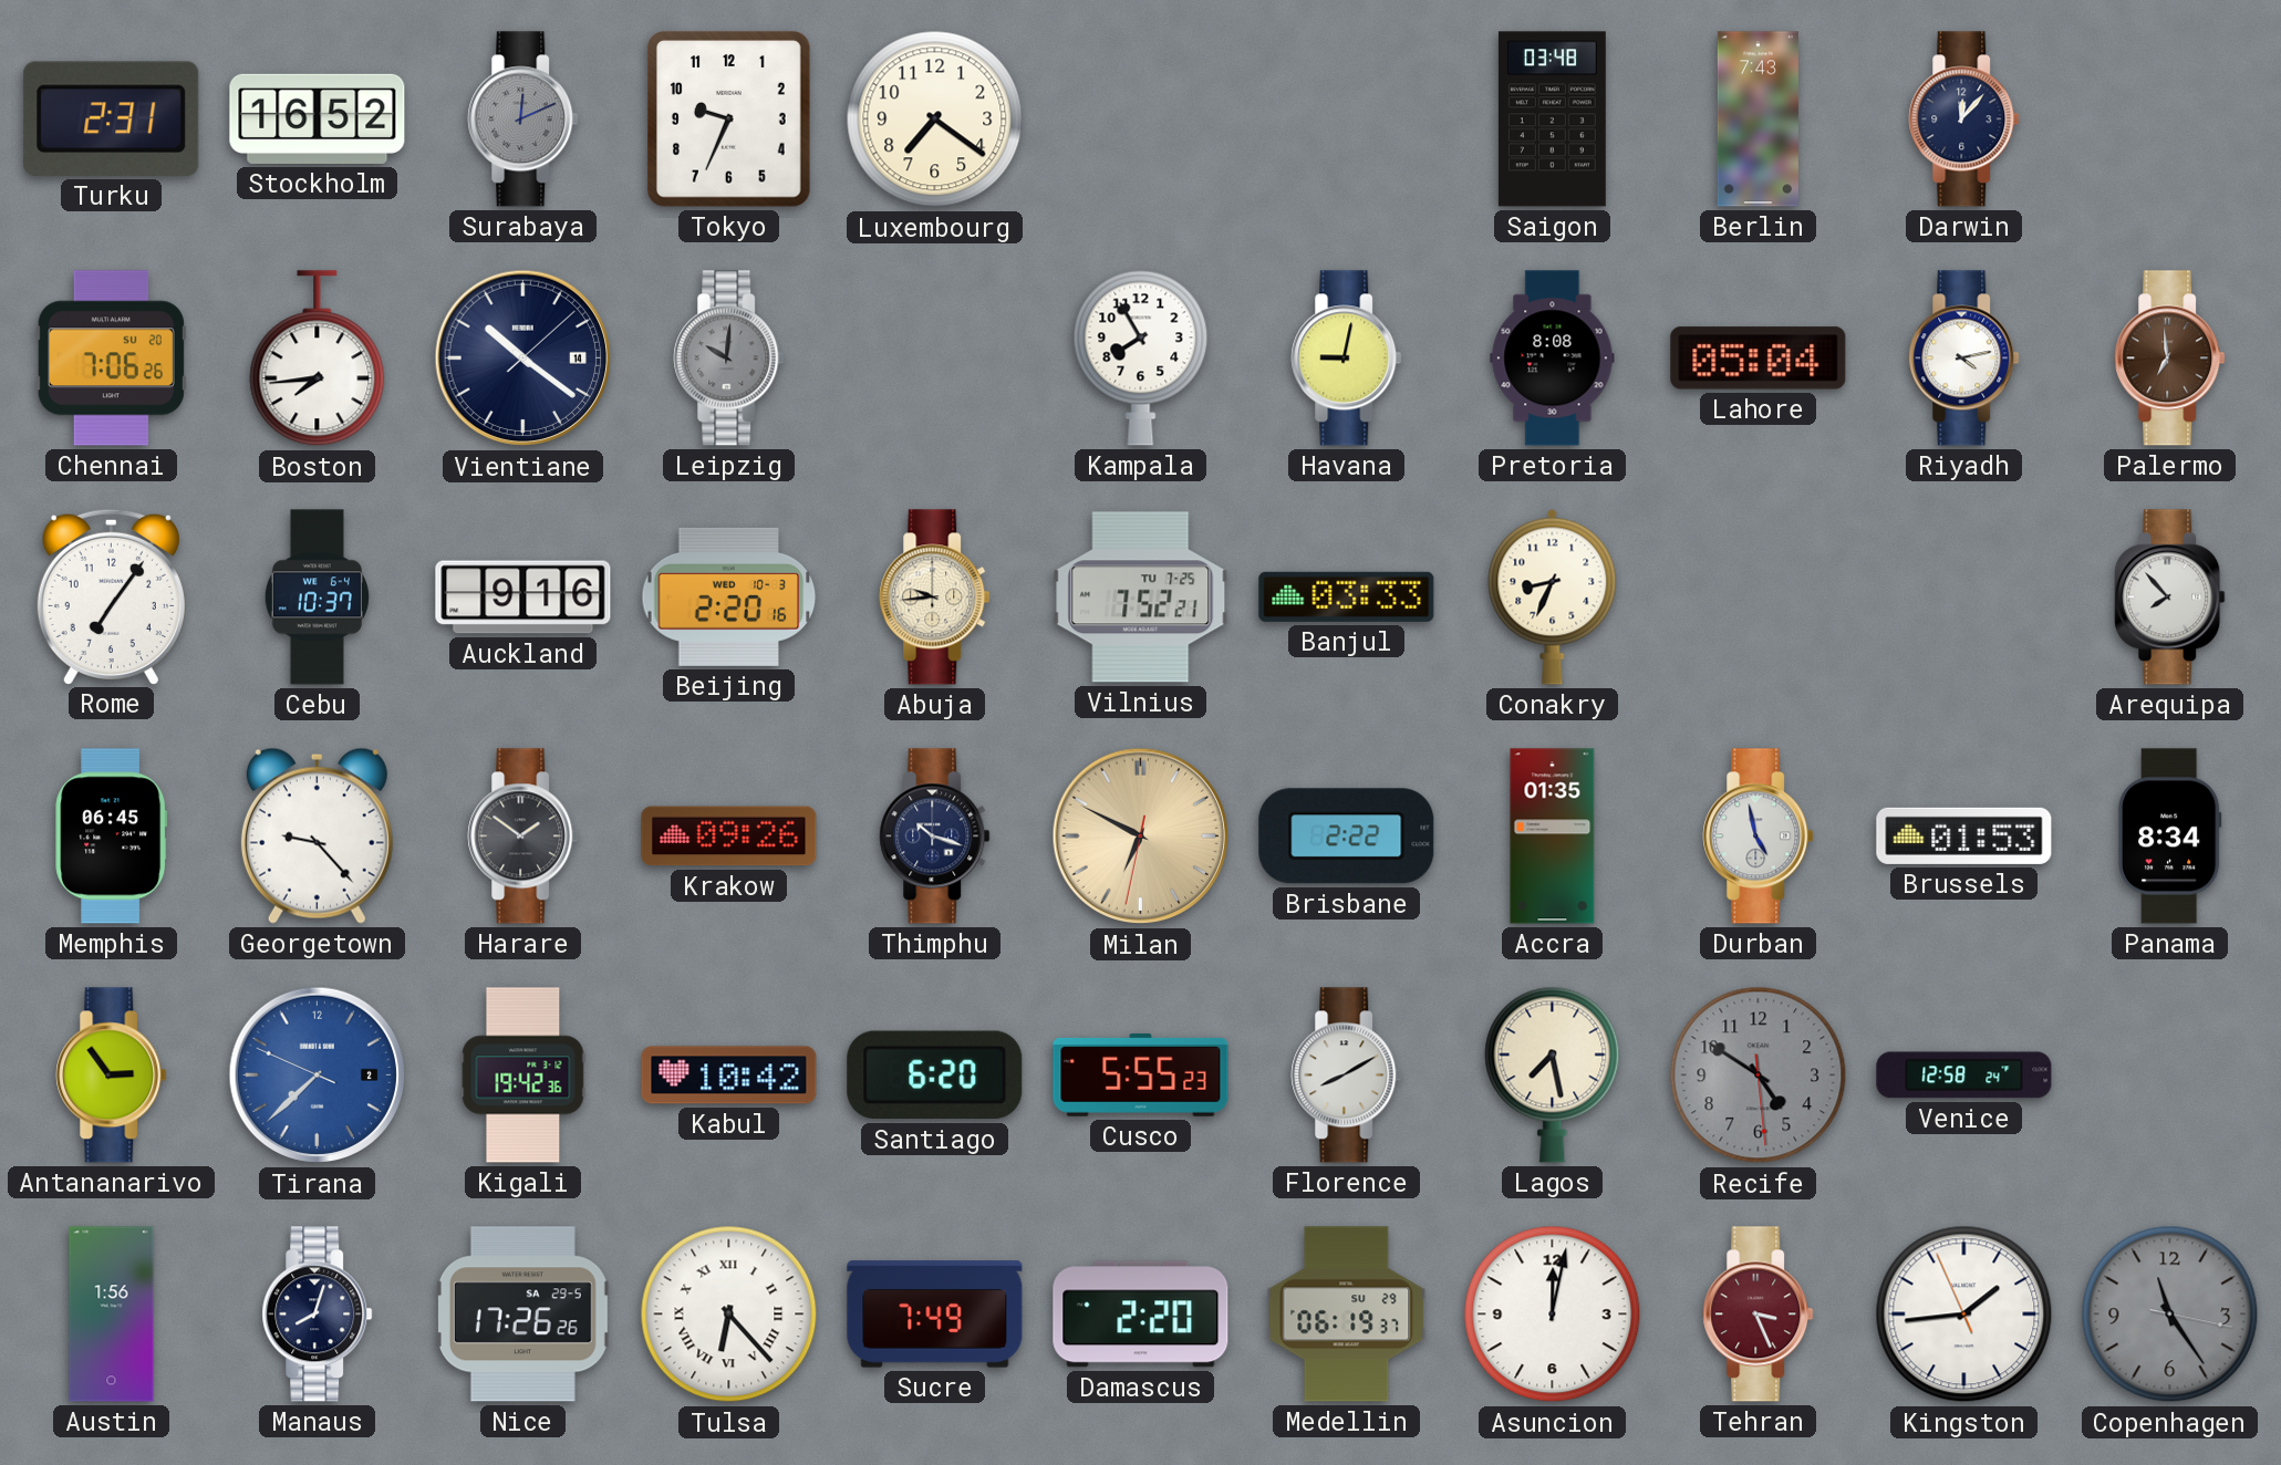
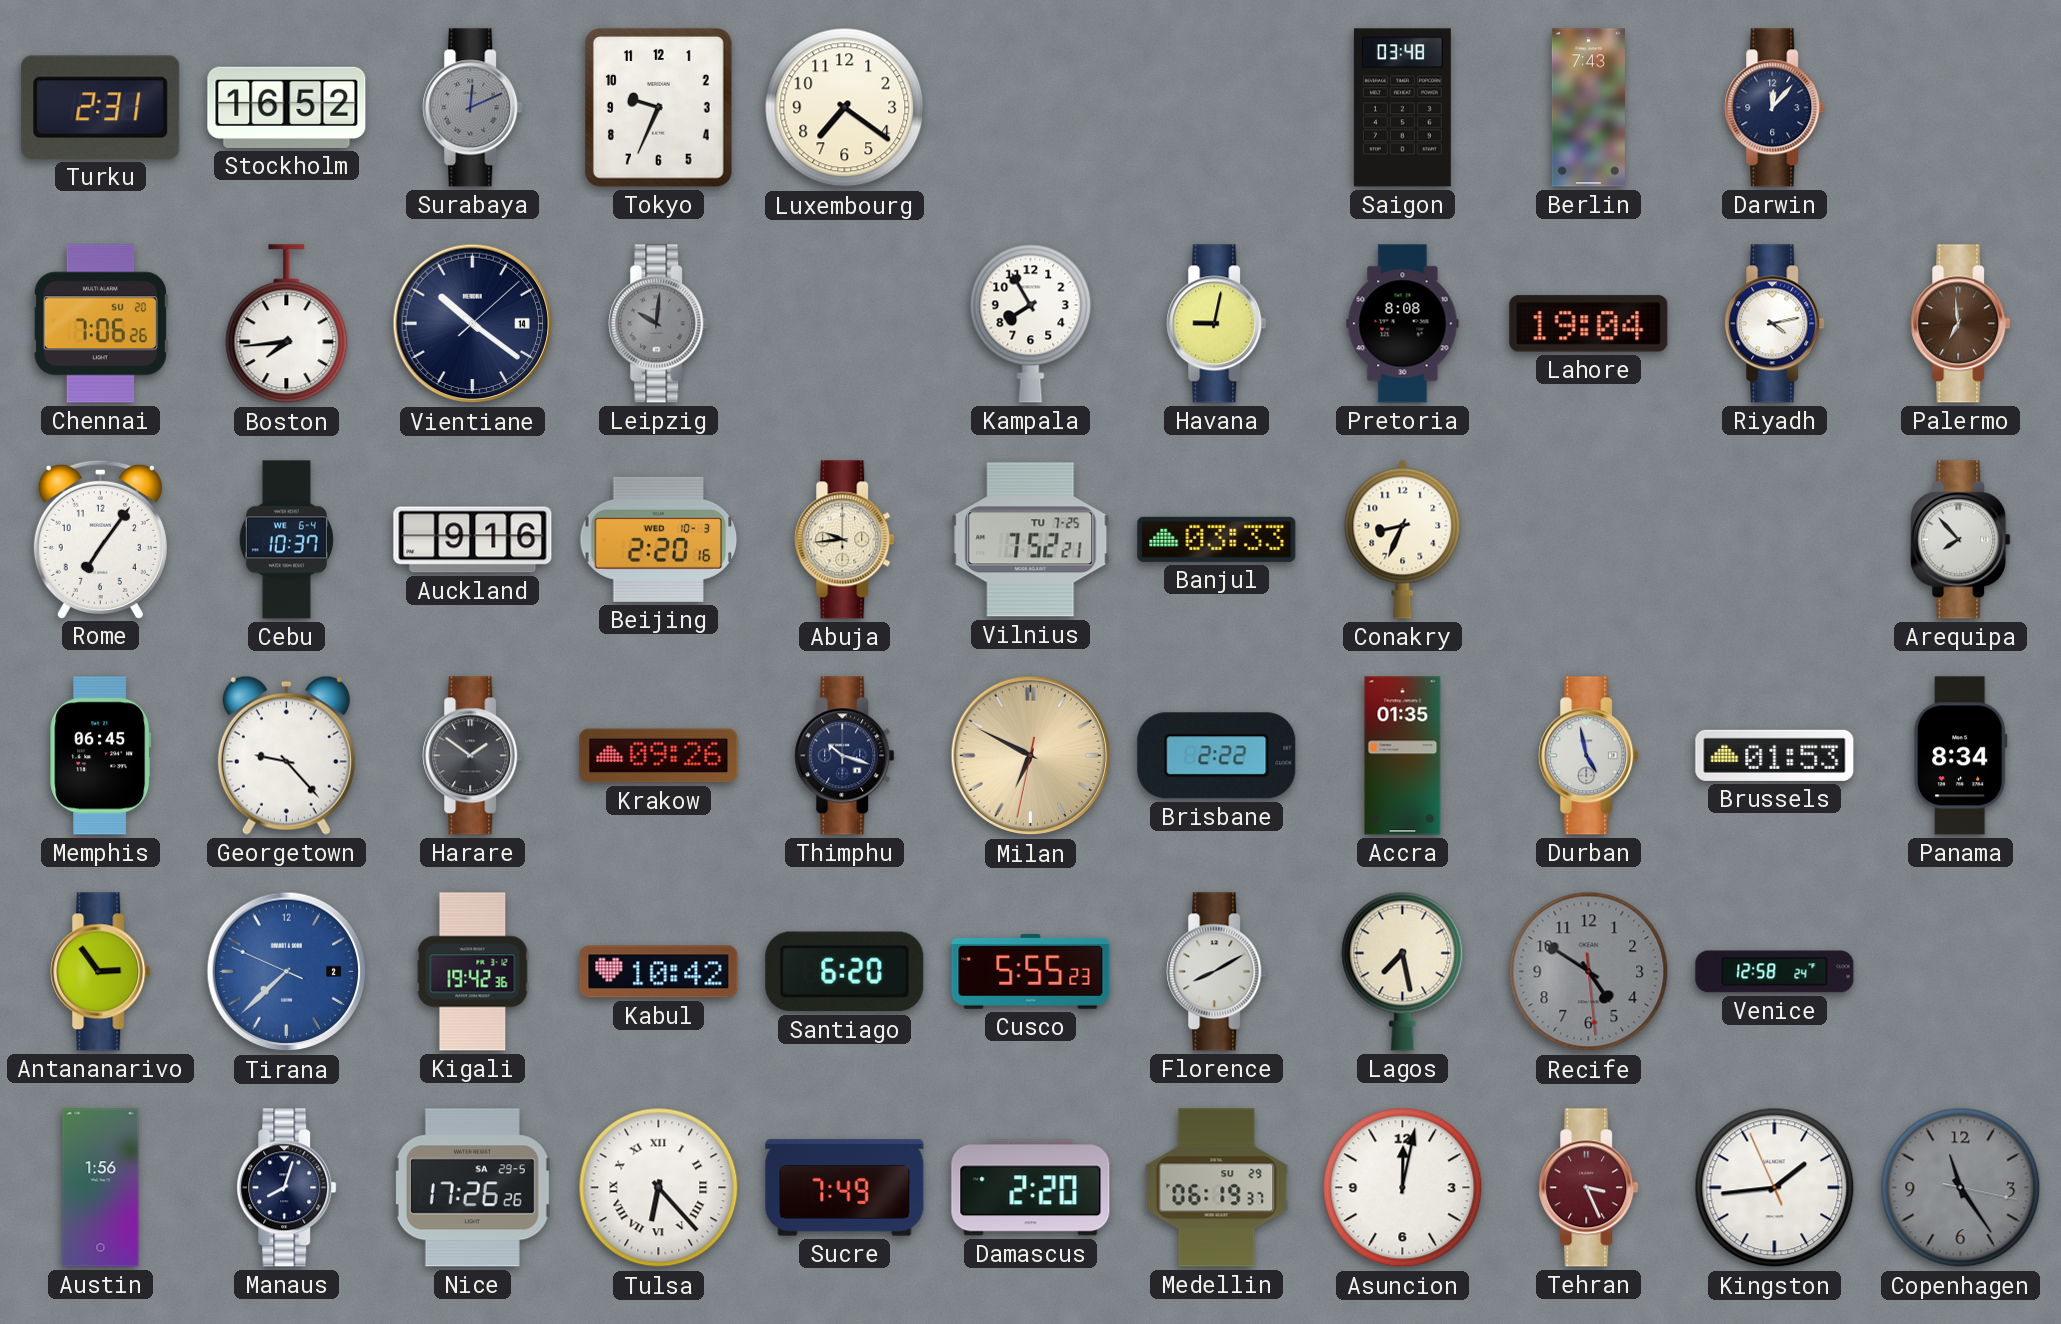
Lahore: 05:04 -> 19:04 (1589, 324)
